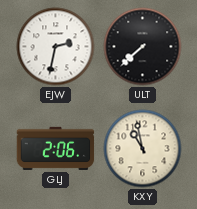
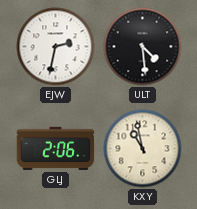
ULT: 7:38 -> 4:29 (143, 47)
